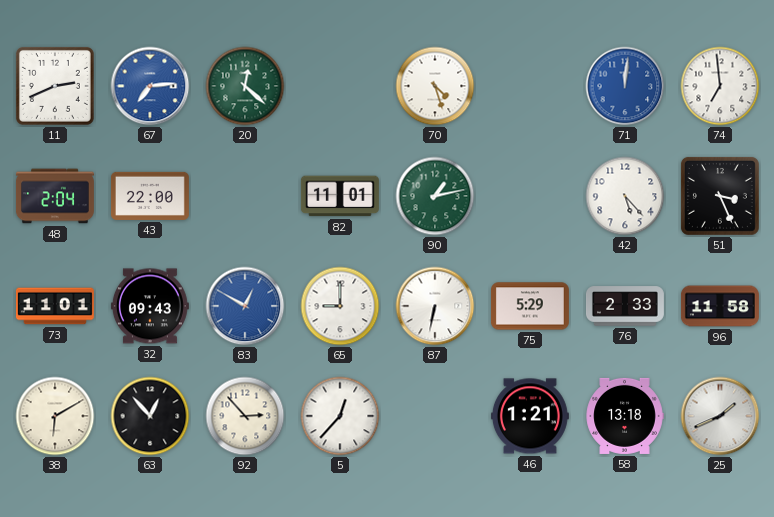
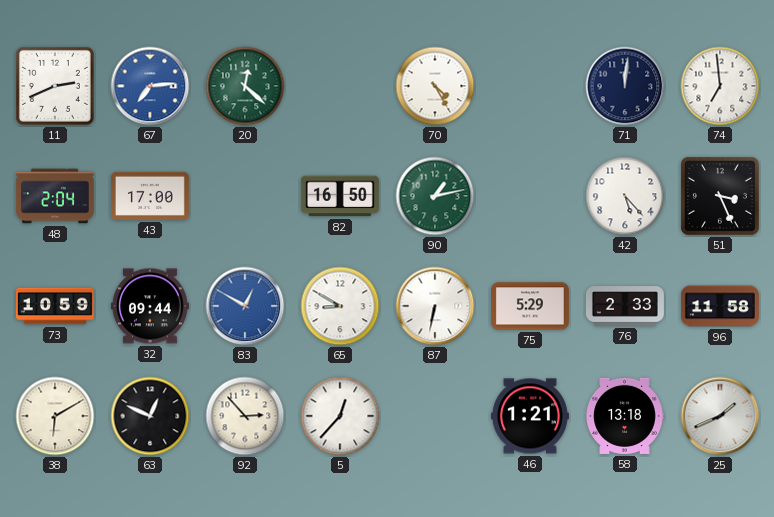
70: 4:27 -> 4:25 (435, 86)
71 dial: blue -> navy (625, 86)
43: 22:00 -> 17:00 (150, 196)
82: 11:01 -> 16:50 (340, 196)
73: 11:01 -> 10:59 (55, 306)
32: 09:43 -> 09:44 (150, 306)
65: 9:00 -> 8:50 (340, 306)
63: 12:53 -> 12:49 (150, 416)
